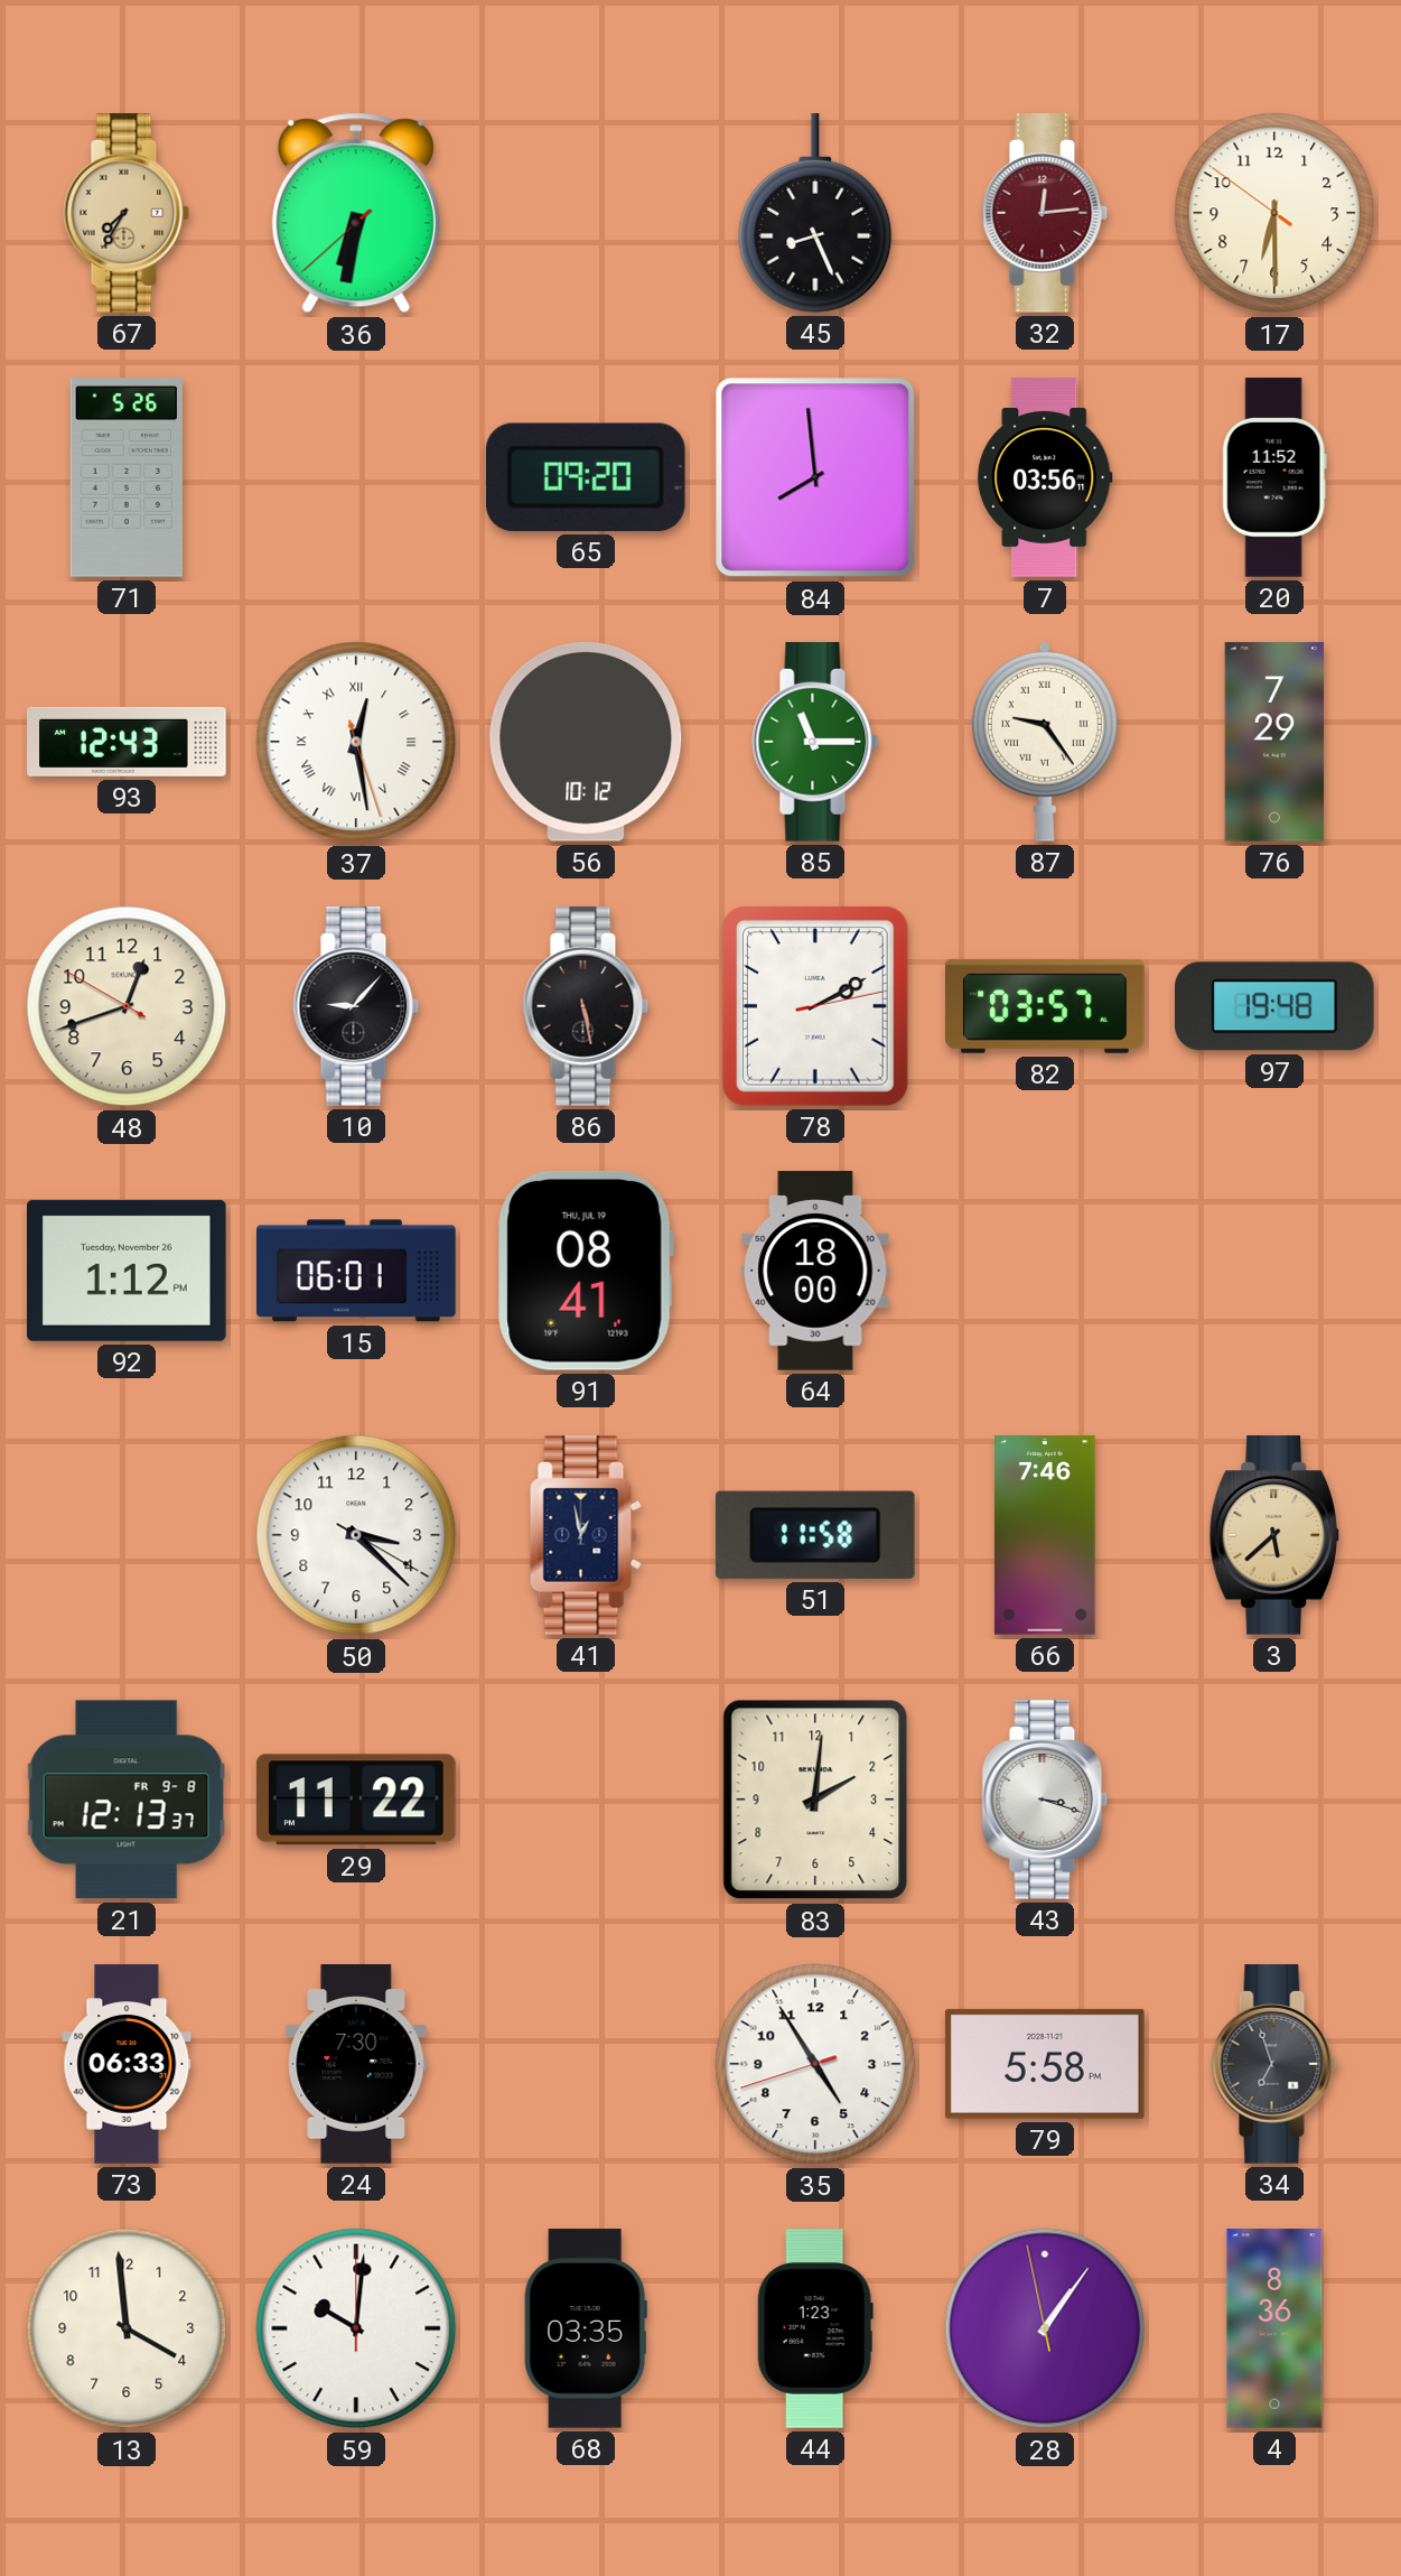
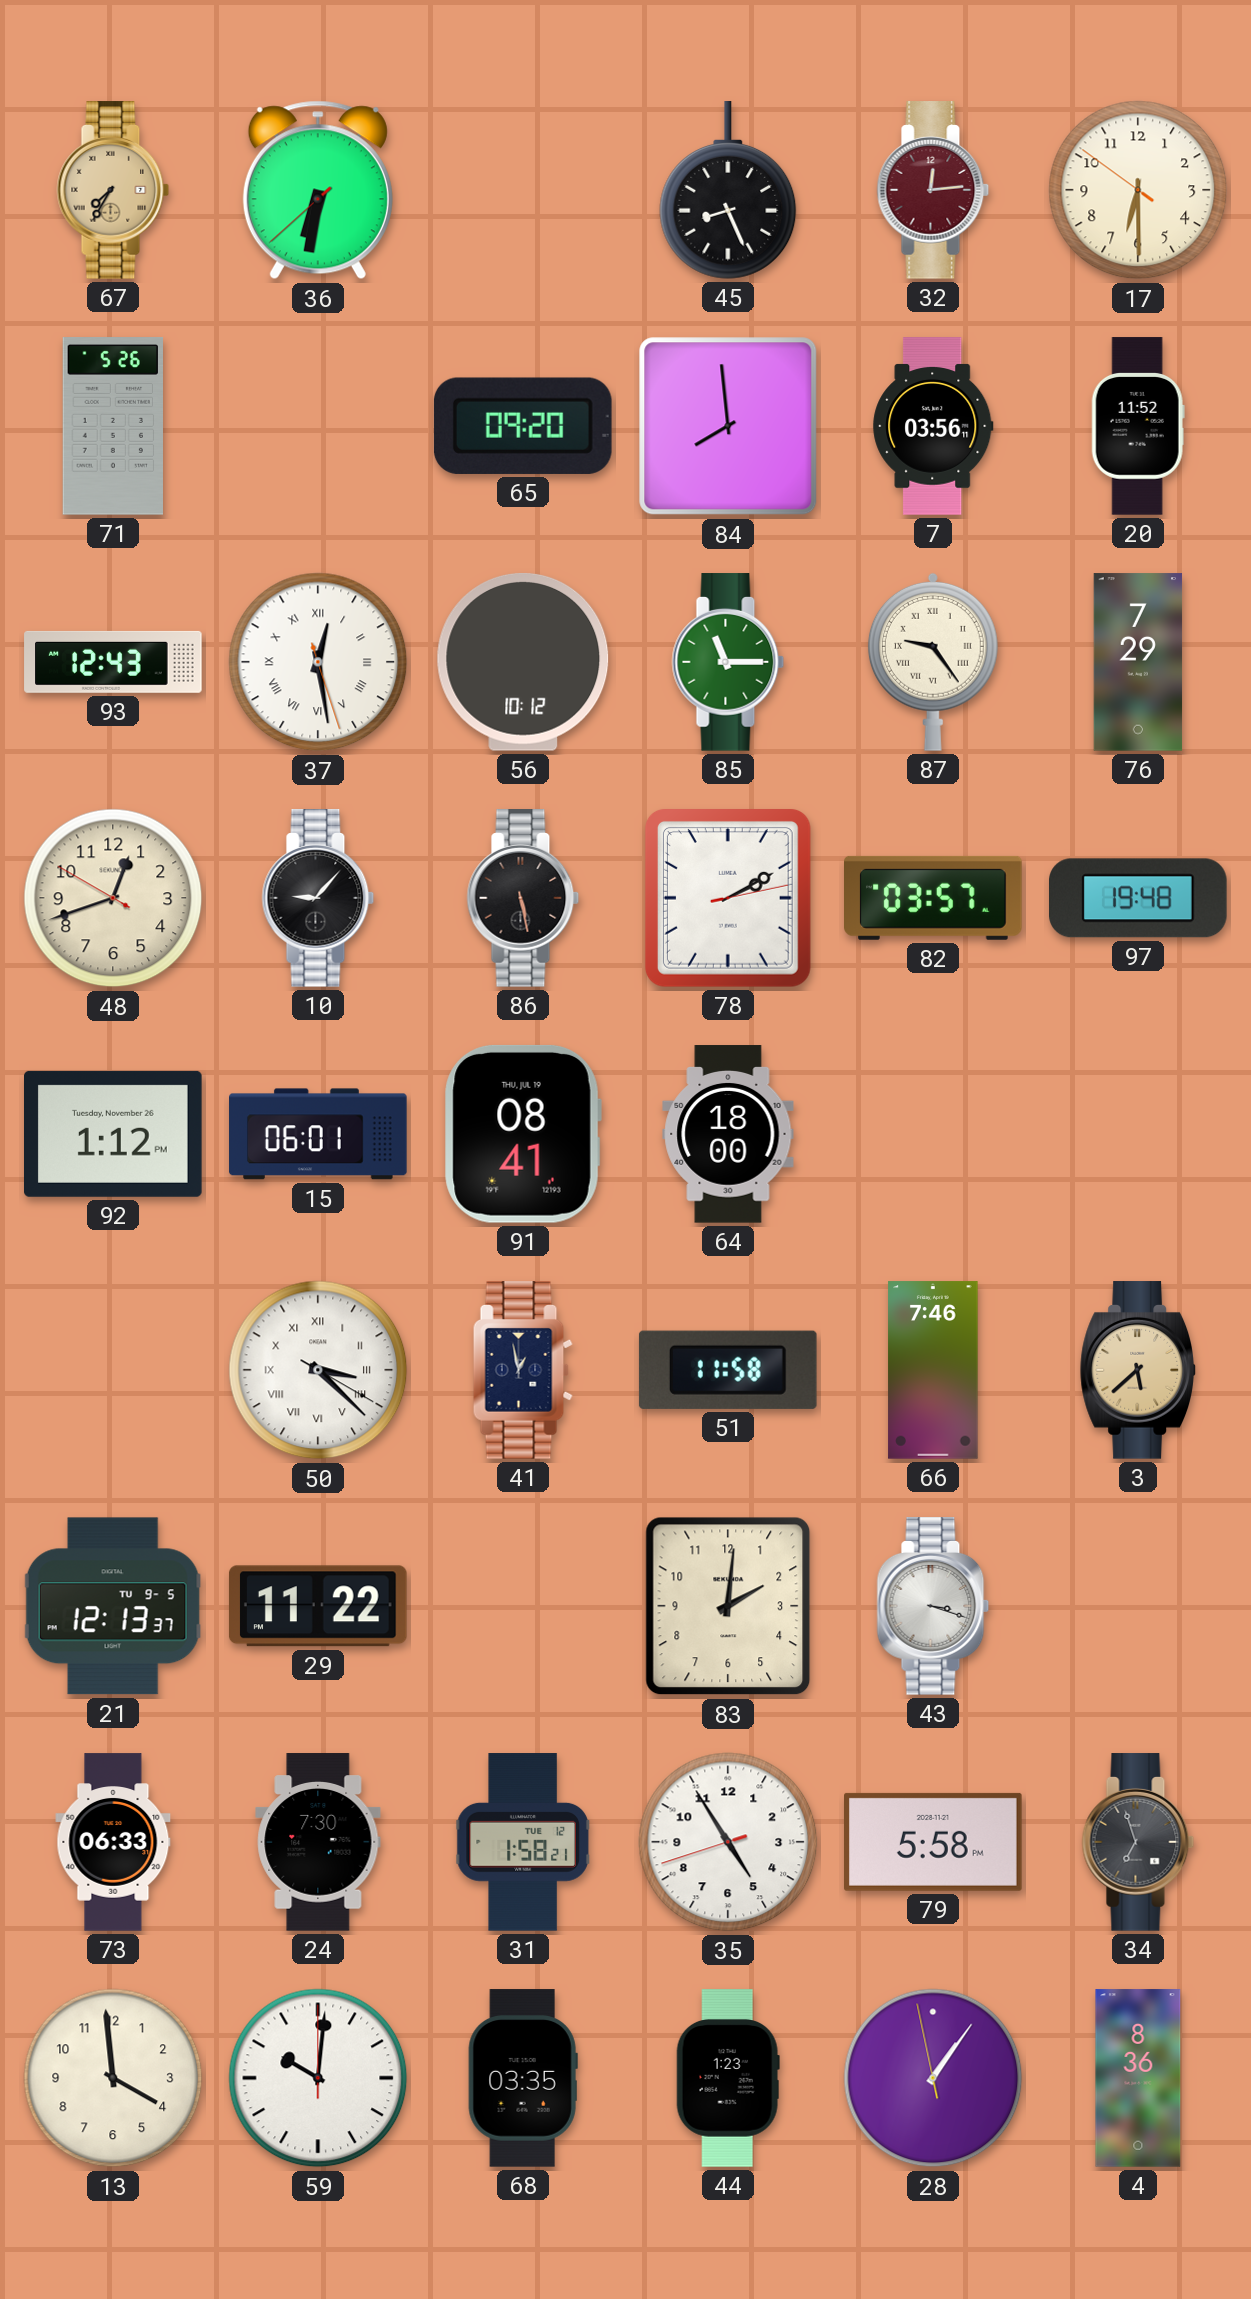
50 numerals: Arabic -> Roman (318, 1370)
21 date: FR 9-8 -> TU 9-5 (113, 1606)
31: none -> 1:58 (523, 1842)
